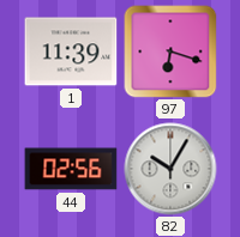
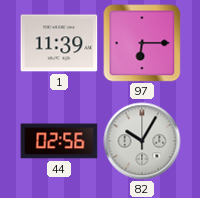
97: 6:18 -> 6:15 (142, 43)
